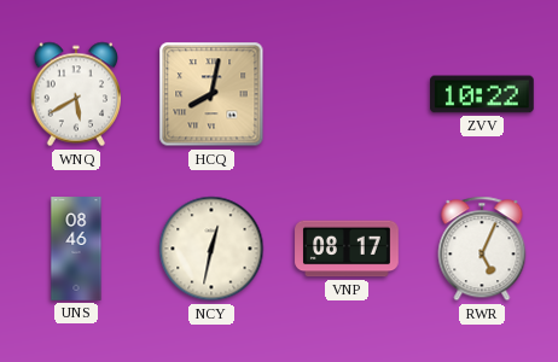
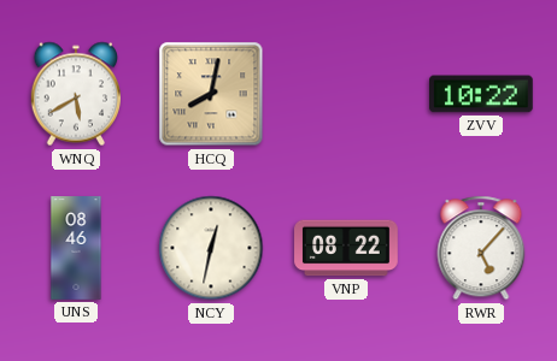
VNP: 08:17 -> 08:22 (346, 248)
RWR: 5:04 -> 5:07 (481, 248)
